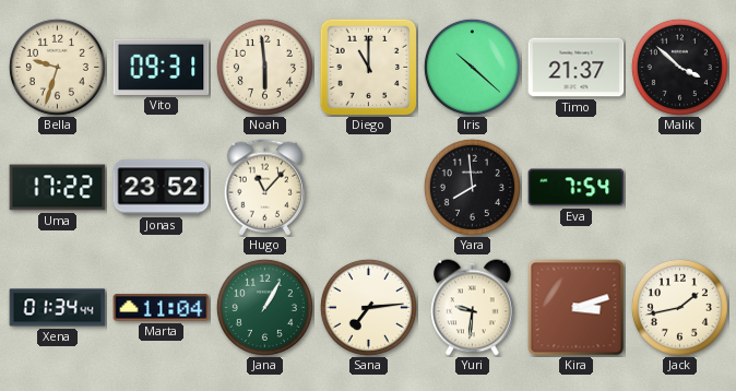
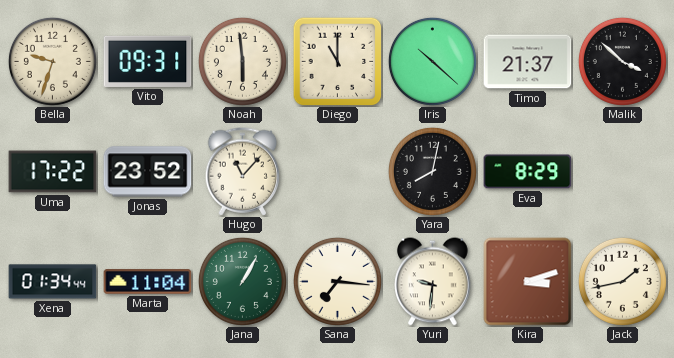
Yara: 7:59 -> 8:02 (432, 171)
Eva: 7:54 -> 8:29 (528, 172)
Sana: 7:14 -> 7:16 (337, 281)
